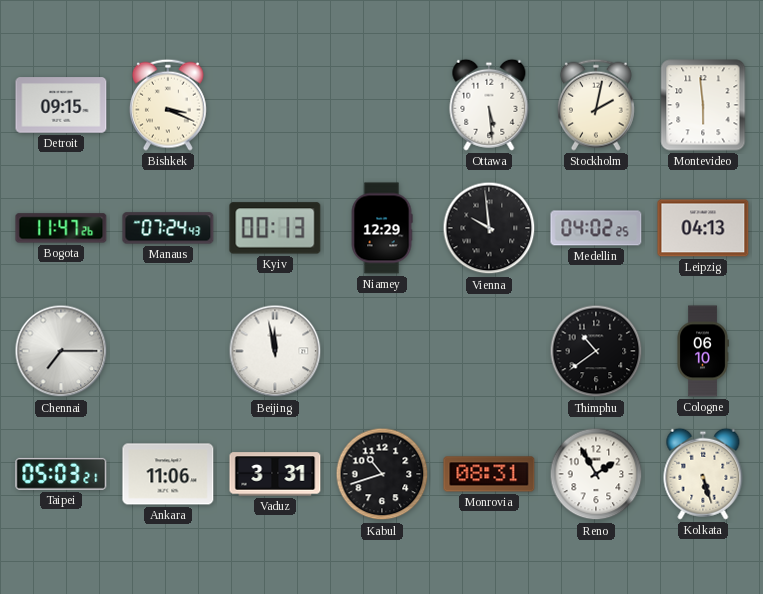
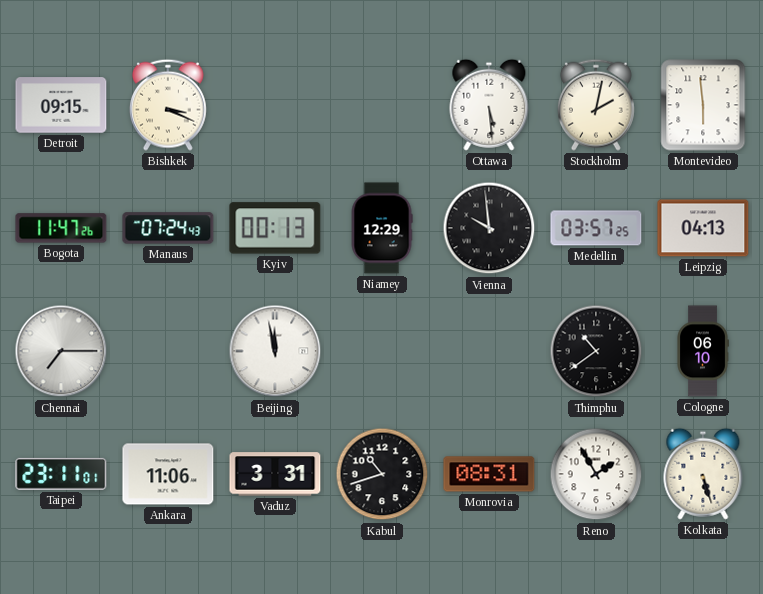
Medellin: 04:02 -> 03:57 (596, 228)
Taipei: 05:03 -> 23:11 (61, 474)
